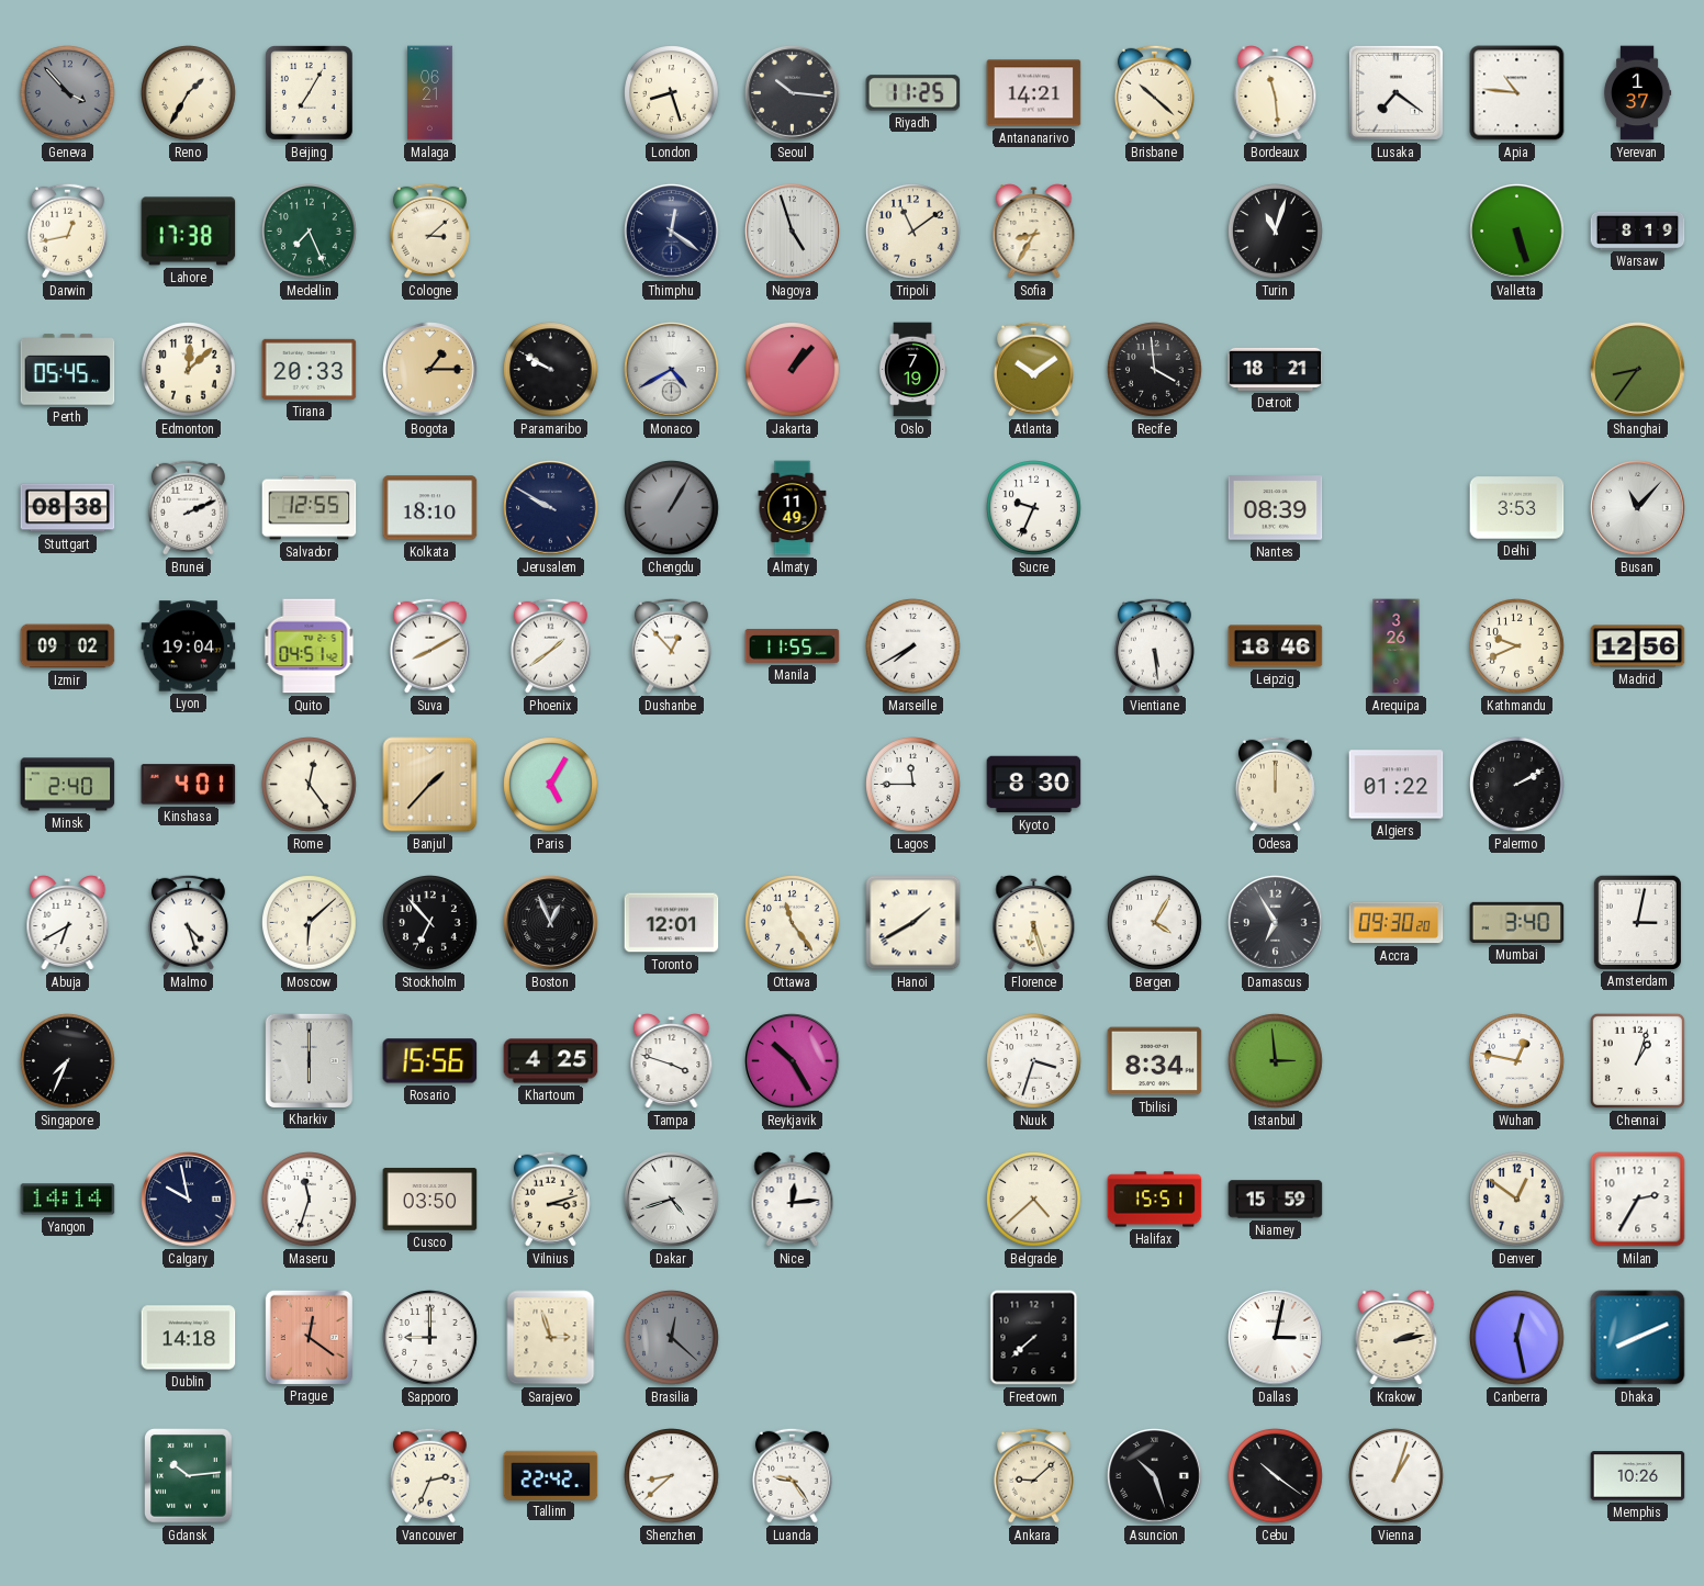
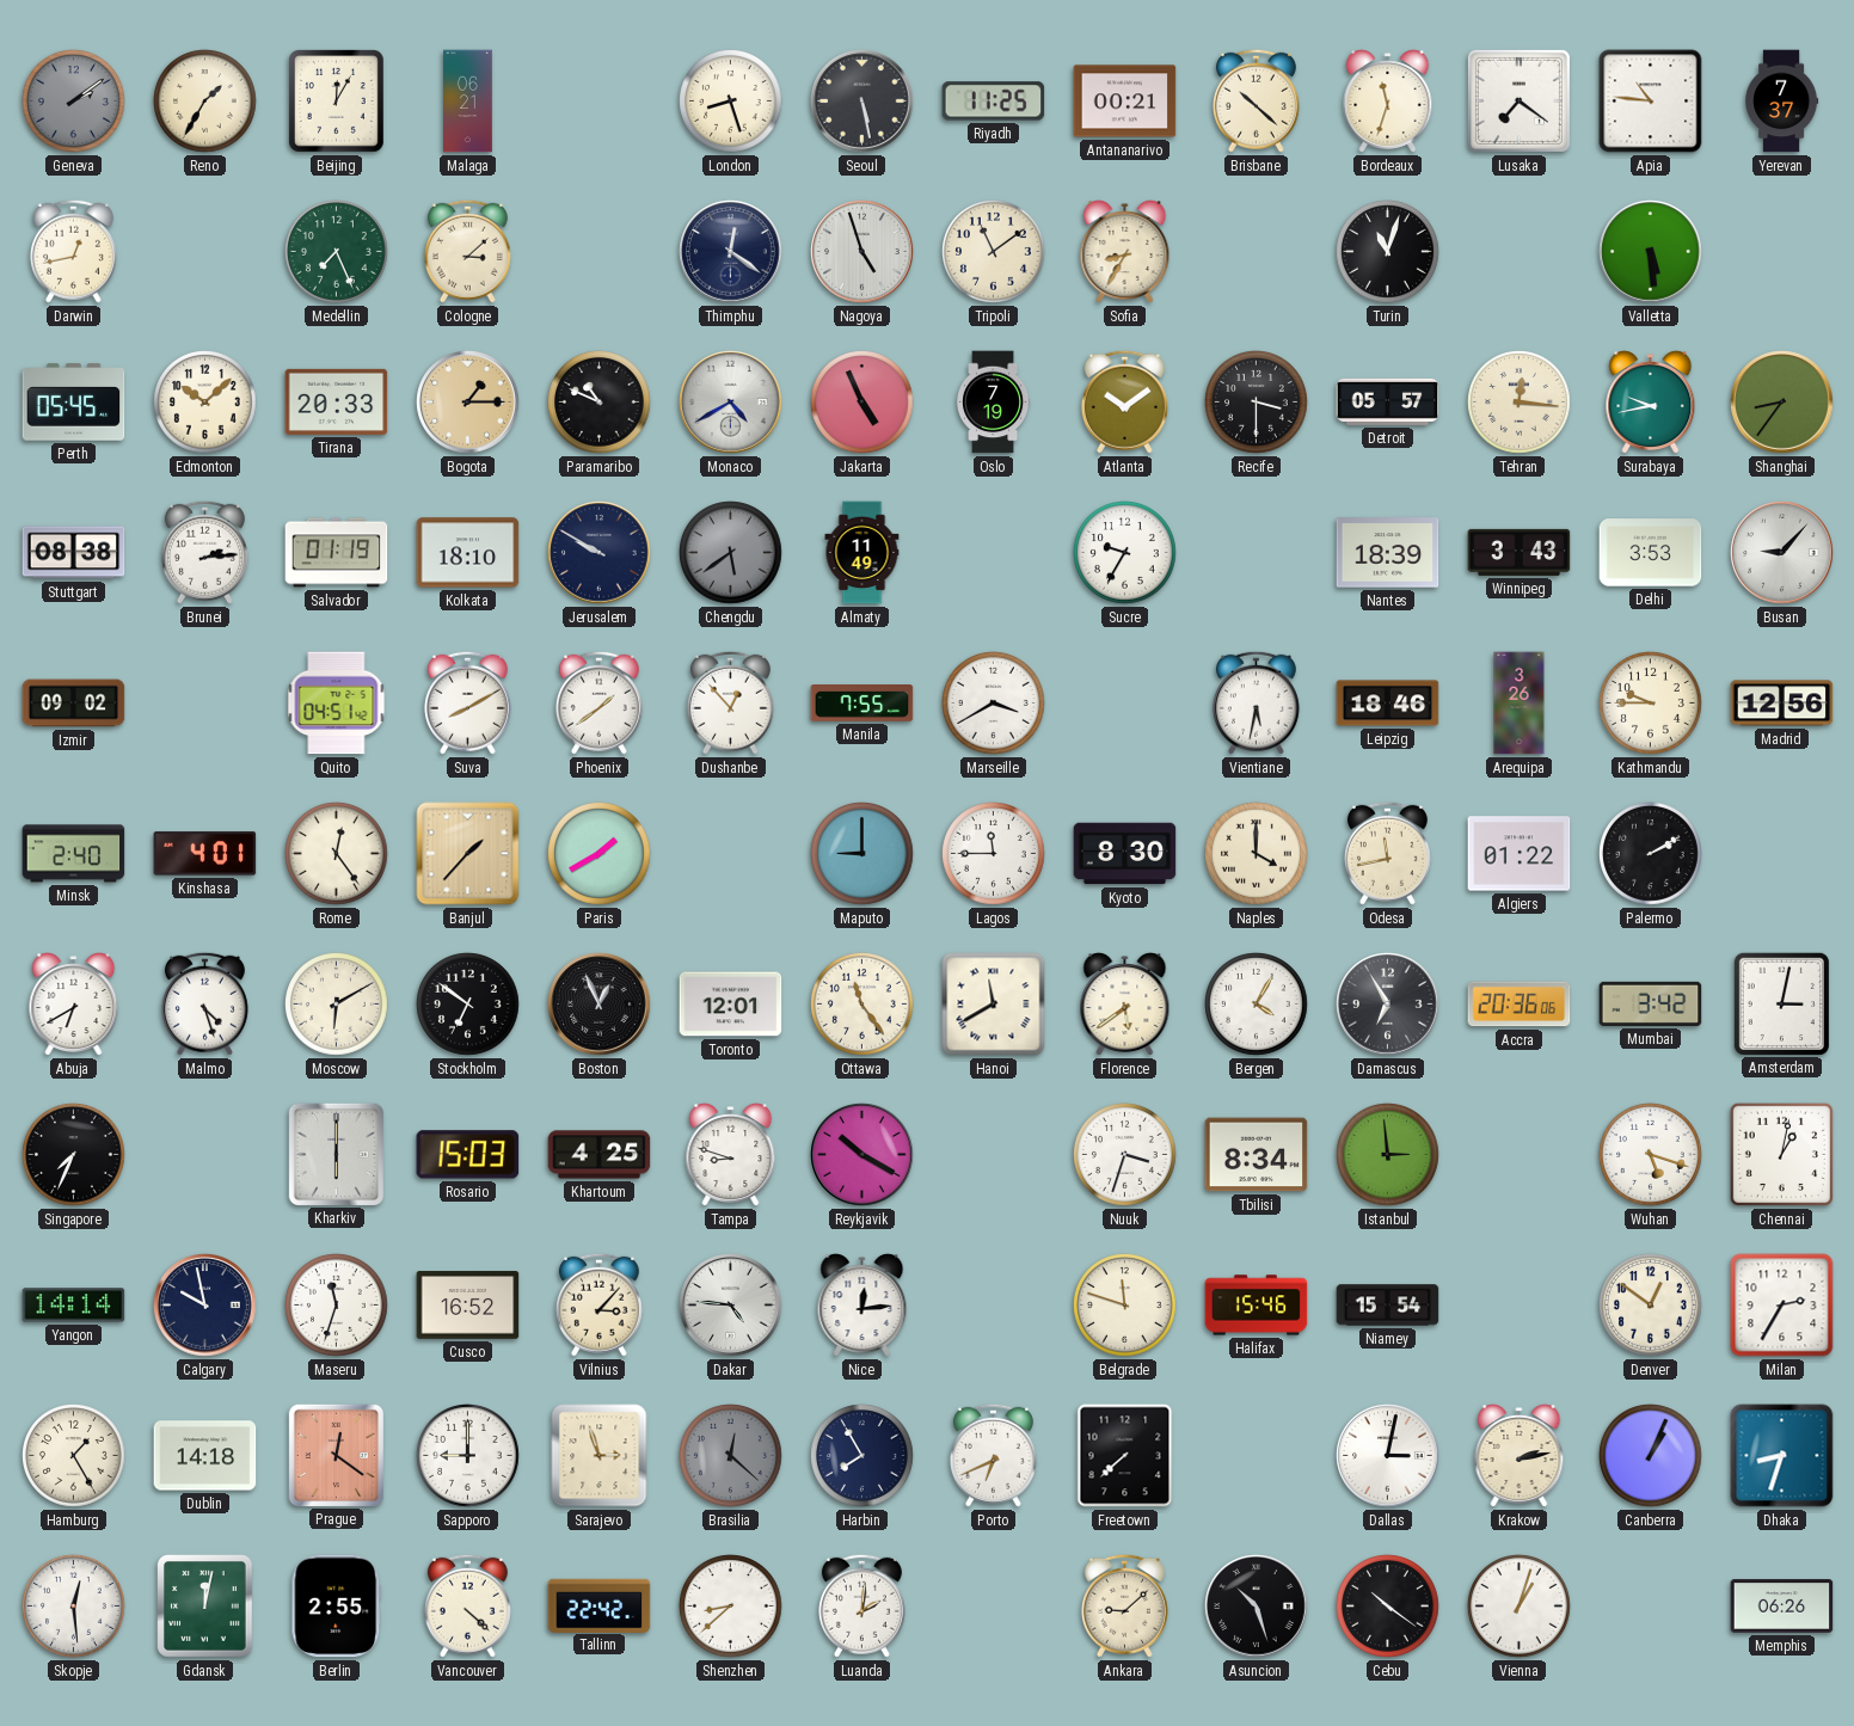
Geneva: 3:53 -> 2:09 (74, 102)
Beijing: 7:05 -> 12:05 (337, 102)
Seoul: 10:16 -> 5:28 (862, 102)
Antananarivo: 14:21 -> 00:21 (1125, 102)
Bordeaux: 11:29 -> 11:33 (1388, 102)
Yerevan: 1:37 -> 7:37 (1782, 102)
Lahore: 17:38 -> none (189, 232)
Valletta: 5:27 -> 5:29 (1651, 252)
Warsaw: 8:19 -> none (1638, 230)
Edmonton: 12:08 -> 10:08 (205, 403)
Paramaribo: 9:50 -> 10:49 (600, 403)
Jakarta: 1:07 -> 4:56 (862, 403)
Recife: 3:59 -> 3:30 (1257, 403)
Detroit: 18:21 -> 05:57 (1388, 401)
Tehran: none -> 12:16 (1520, 403)
Surabaya: none -> 9:43 (1651, 403)
Brunei: 2:11 -> 2:14 (204, 552)
Salvador: 12:55 -> 01:19 (337, 553)
Chengdu: 1:05 -> 5:39 (731, 553)
Sucre: 9:34 -> 9:35 (1125, 553)
Nantes: 08:39 -> 18:39 (1388, 553)
Winnipeg: none -> 3:43 (1520, 552)
Busan: 11:07 -> 9:07 (1782, 553)
Lyon: 19:04 -> none (189, 646)
Manila: 11:55 -> 7:55 (862, 704)
Marseille: 7:40 -> 3:40 (994, 704)
Vientiane: 5:29 -> 5:32 (1256, 702)
Kathmandu: 9:41 -> 9:45 (1651, 704)
Paris: 5:05 -> 1:40 (600, 854)
Maputo: none -> 9:00 (862, 854)
Naples: none -> 4:00 (1257, 854)
Odesa: 12:00 -> 11:43 (1387, 853)
Moscow: 6:08 -> 6:10 (337, 1005)
Stockholm: 6:53 -> 6:51 (468, 1005)
Hanoi: 1:40 -> 11:40 (994, 1005)
Florence: 6:27 -> 5:39 (1125, 1005)
Accra: 09:30 -> 20:36 (1520, 1005)
Mumbai: 3:40 -> 3:42 (1651, 1003)
Rosario: 15:56 -> 15:03 (468, 1155)
Tampa: 3:48 -> 8:48 (731, 1155)
Reykjavik: 10:25 -> 10:20 (862, 1155)
Wuhan: 12:47 -> 5:18 (1651, 1155)
Chennai: 1:03 -> 1:02 (1781, 1154)
Cusco: 03:50 -> 16:52 (468, 1306)
Vilnius: 3:12 -> 3:07 (598, 1304)
Dakar: 4:42 -> 4:46 (731, 1306)
Belgrade: 4:38 -> 11:48 (1125, 1306)
Halifax: 15:51 -> 15:46 (1257, 1306)
Niamey: 15:59 -> 15:54 (1388, 1306)
Hamburg: none -> 1:25 (74, 1456)
Harbin: none -> 7:55 (862, 1456)
Porto: none -> 6:41 (993, 1455)
Canberra: 12:28 -> 1:04 (1651, 1456)
Dhaka: 8:11 -> 8:33 (1782, 1456)
Skopje: none -> 12:29 (74, 1607)
Gdansk: 10:14 -> 12:02 (205, 1607)
Berlin: none -> 2:55 (337, 1607)
Vancouver: 2:34 -> 4:22 (467, 1605)
Luanda: 9:24 -> 2:01 (861, 1605)
Memphis: 10:26 -> 06:26 (1782, 1607)
